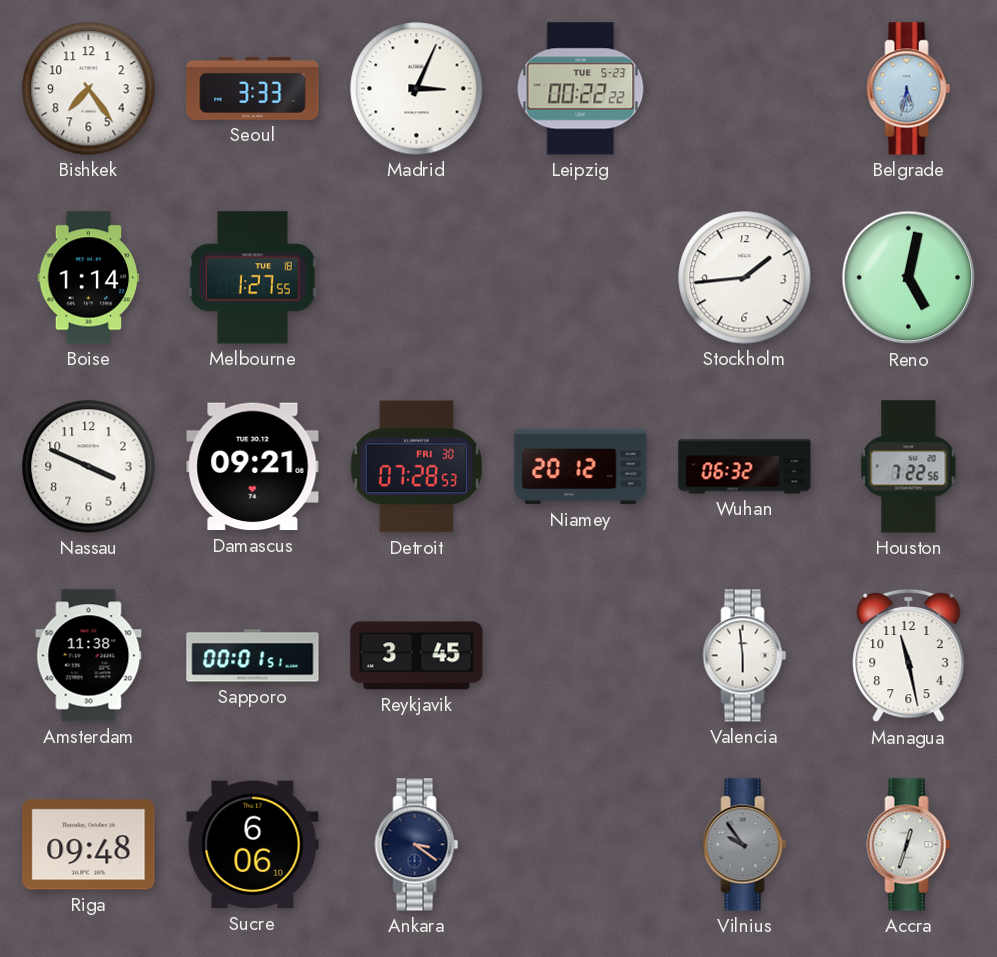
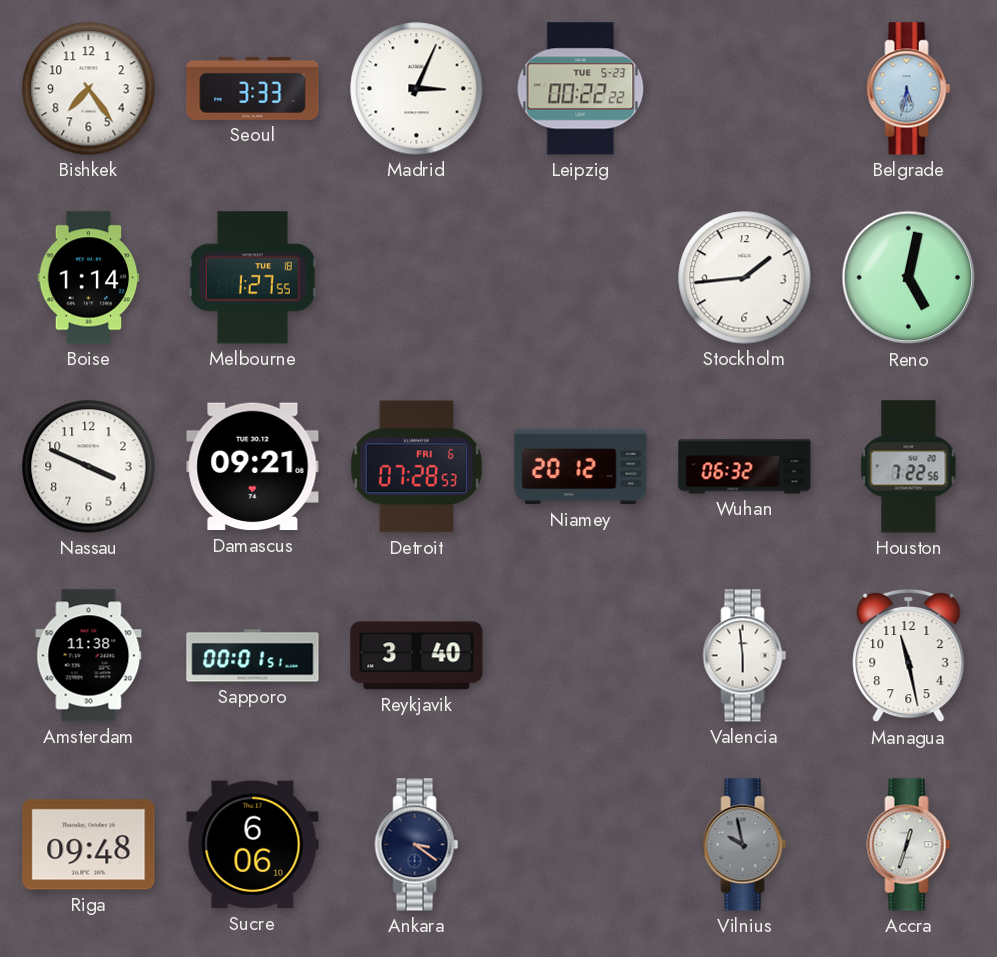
Detroit date: FRI 30 -> FRI 6 (416, 467)
Reykjavik: 3:45 -> 3:40 (417, 656)
Vilnius: 9:54 -> 9:58 (745, 845)
